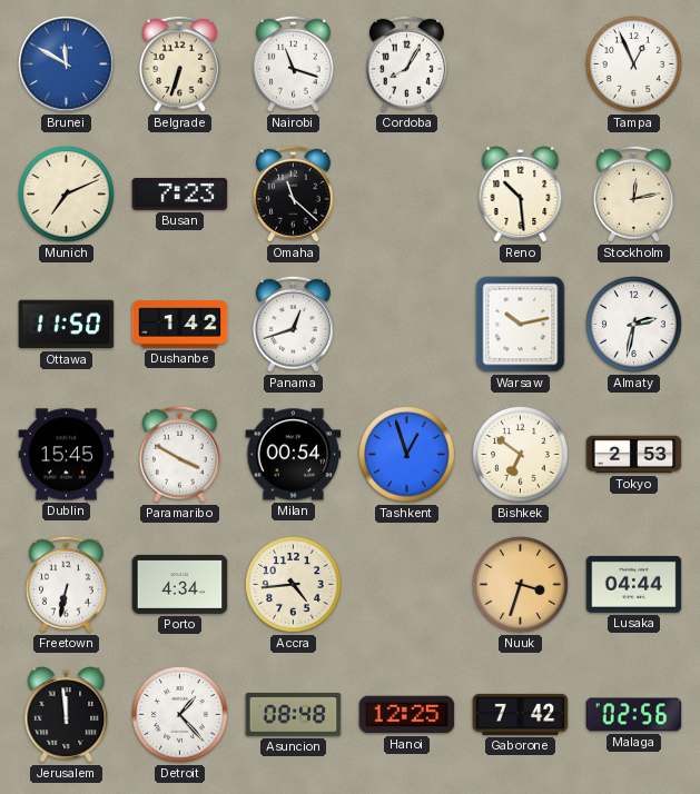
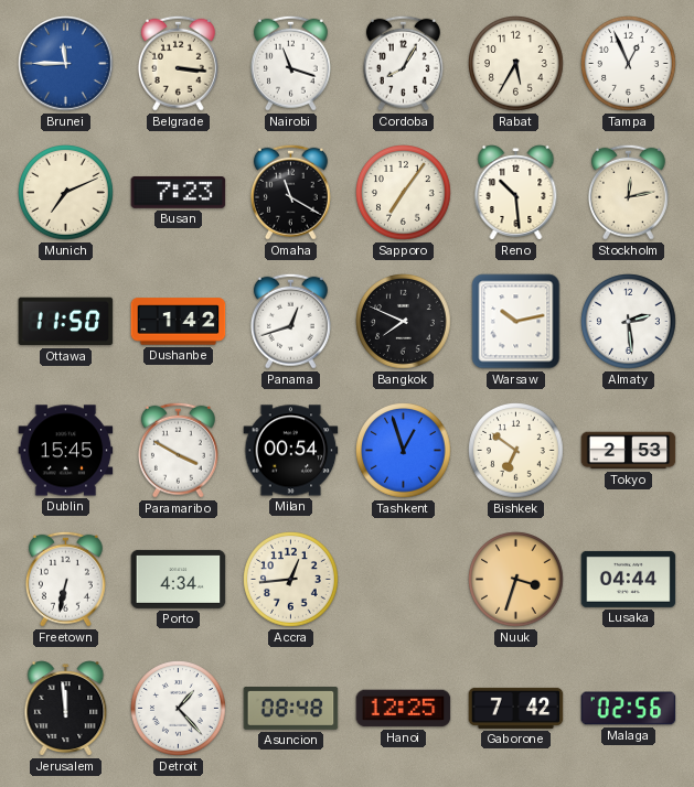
Brunei: 11:50 -> 11:45 (66, 64)
Belgrade: 6:33 -> 3:16 (178, 63)
Rabat: none -> 5:35 (516, 64)
Omaha: 11:22 -> 11:20 (290, 192)
Sapporo: none -> 7:06 (404, 193)
Bangkok: none -> 7:49 (404, 322)
Almaty: 2:32 -> 2:29 (629, 322)
Accra: 4:44 -> 12:44 (291, 580)
